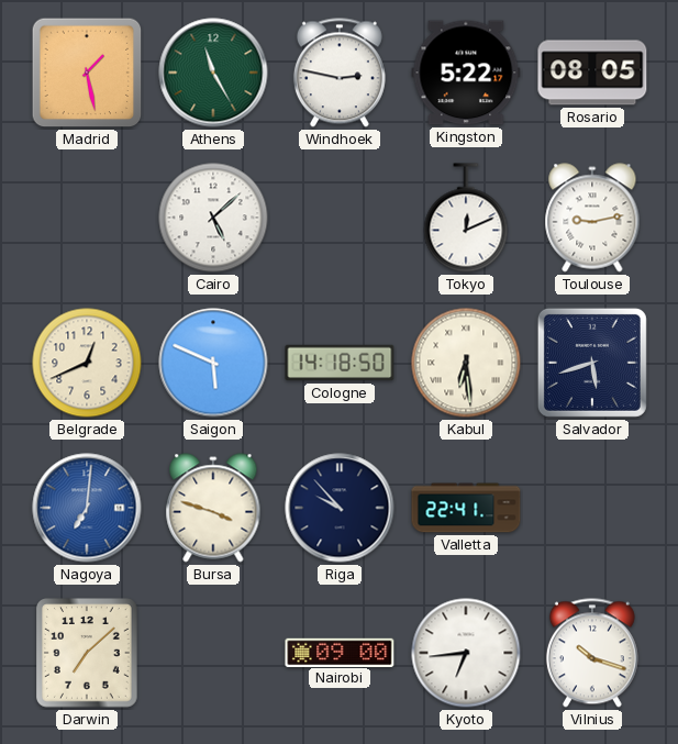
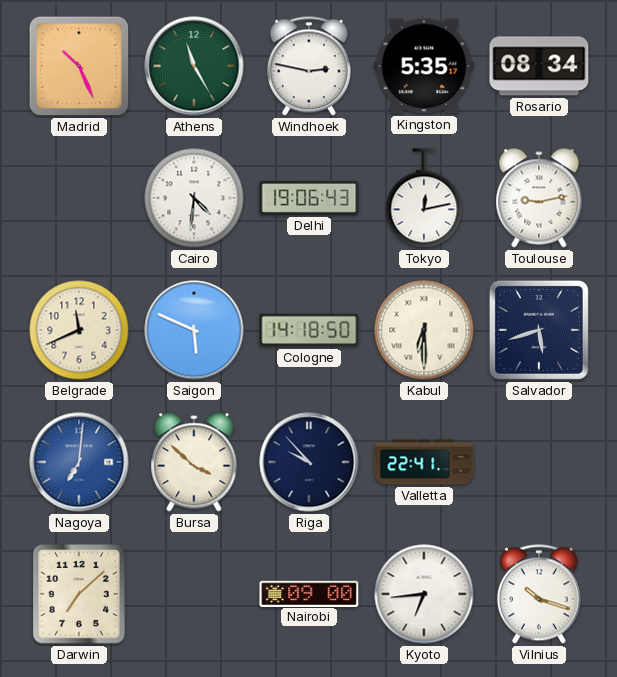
Madrid: 1:28 -> 10:26 (79, 66)
Kingston: 5:22 -> 5:35 (424, 66)
Rosario: 08:05 -> 08:34 (539, 66)
Cairo: 5:08 -> 4:31 (194, 198)
Delhi: none -> 19:06 (309, 198)
Tokyo: 12:11 -> 12:13 (424, 198)
Belgrade: 12:41 -> 11:41 (79, 330)
Kabul: 6:29 -> 6:30 (424, 330)
Bursa: 3:48 -> 3:52 (194, 462)
